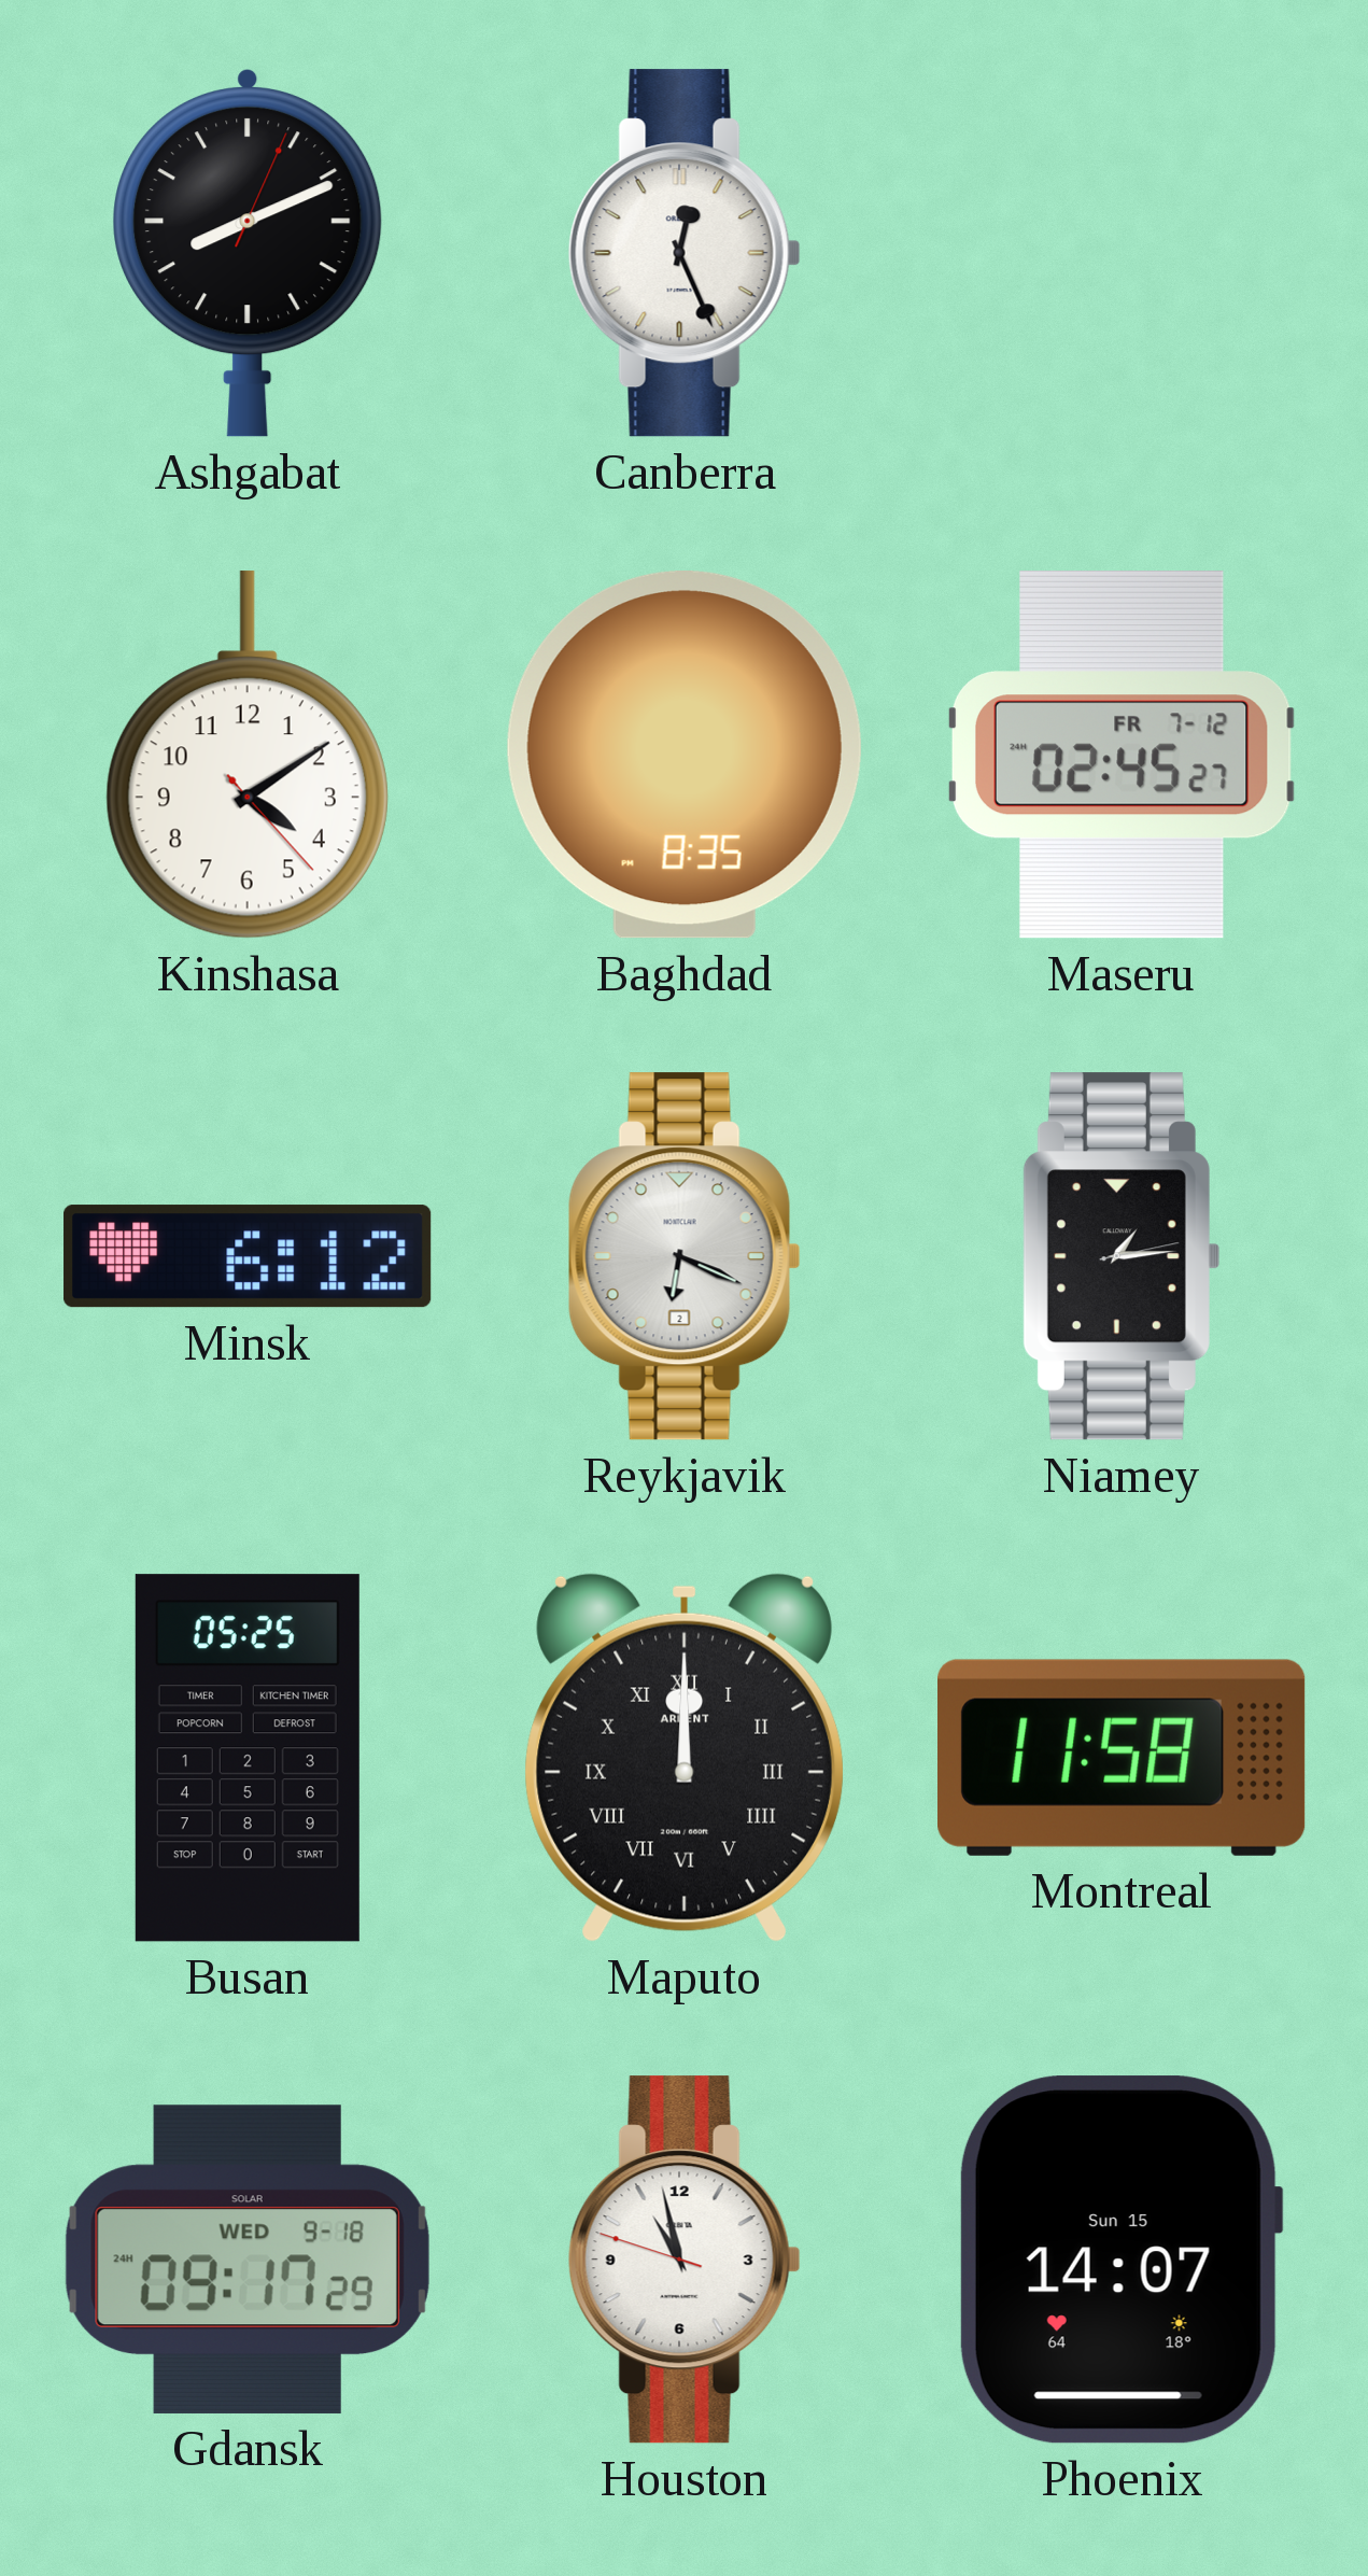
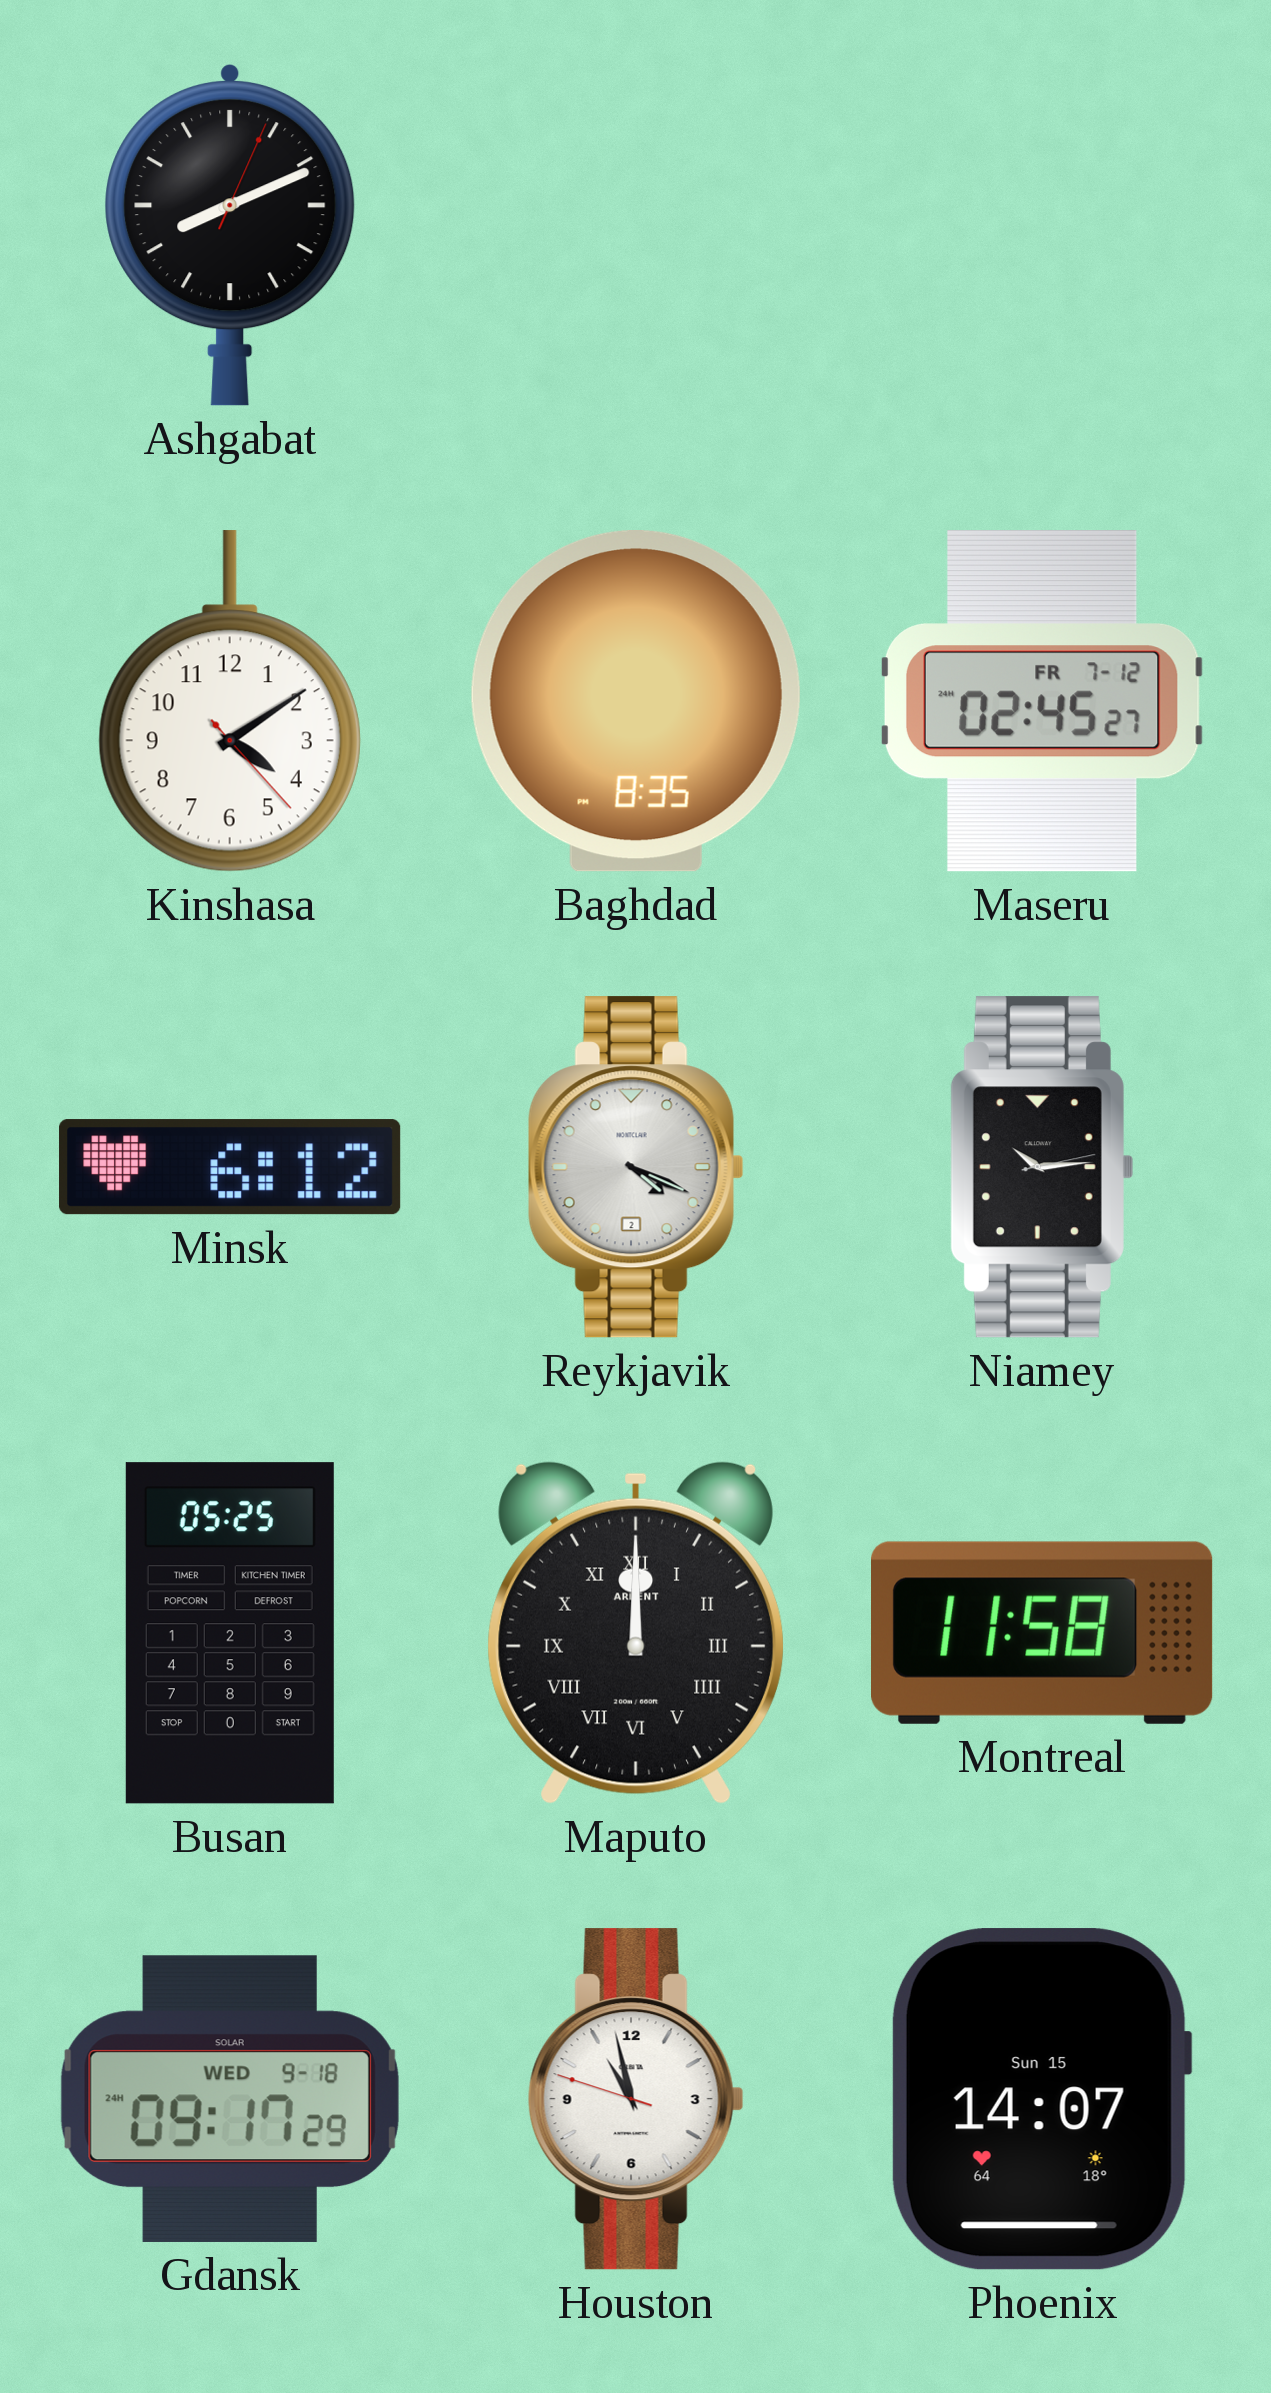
Canberra: 12:26 -> none (685, 253)
Reykjavik: 6:19 -> 4:19 (636, 1167)
Niamey: 1:14 -> 10:14 (1041, 1167)
